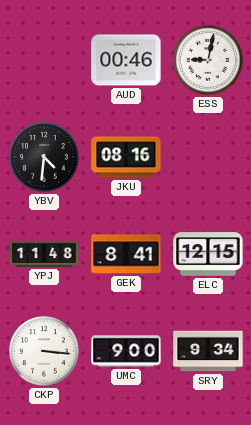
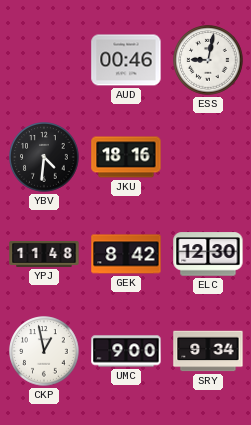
JKU: 08:16 -> 18:16 (126, 157)
GEK: 8:41 -> 8:42 (126, 254)
ELC: 12:15 -> 12:30 (208, 254)
CKP: 3:16 -> 12:58 (44, 351)
